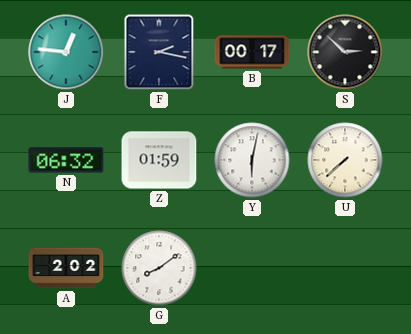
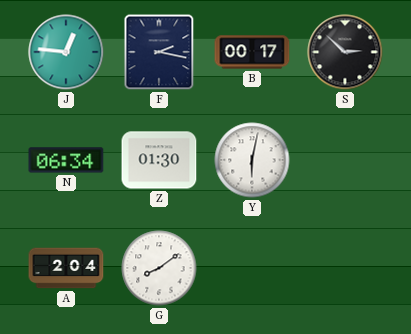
N: 06:32 -> 06:34 (66, 160)
Z: 01:59 -> 01:30 (159, 160)
U: 7:38 -> none (345, 160)
A: 2:02 -> 2:04 (66, 268)
